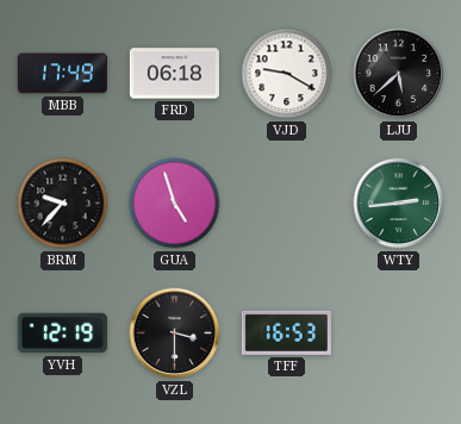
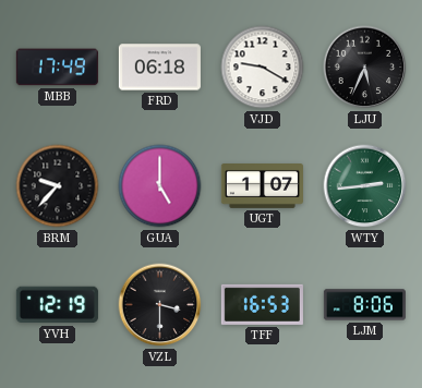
LJU: 5:38 -> 5:34 (365, 68)
GUA: 4:57 -> 5:00 (160, 186)
UGT: none -> 1:07 (262, 186)
LJM: none -> 8:06 (364, 305)
